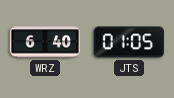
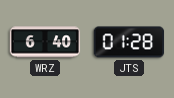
JTS: 01:05 -> 01:28 (129, 42)
